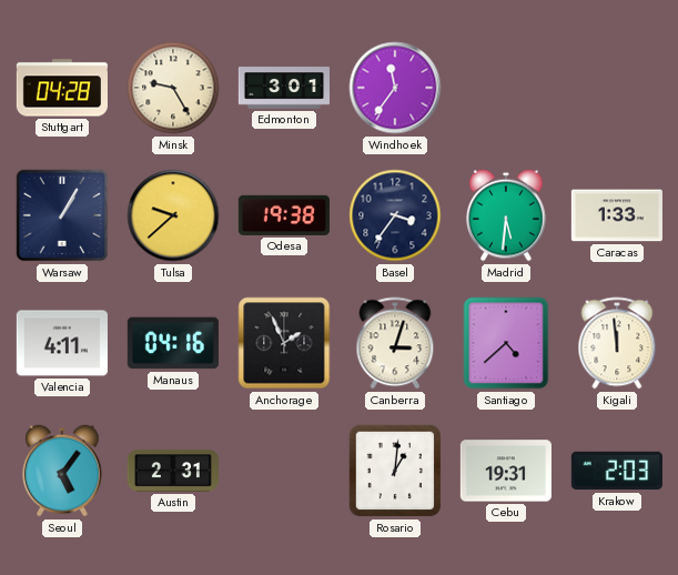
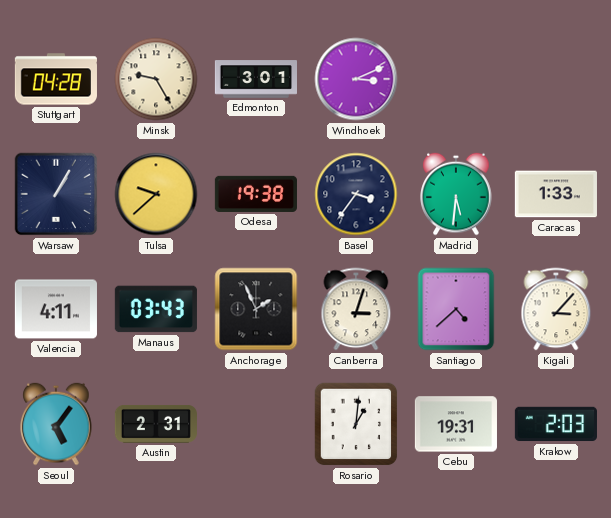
Windhoek: 11:36 -> 3:11 (356, 79)
Manaus: 04:16 -> 03:43 (156, 309)
Kigali: 11:59 -> 3:07 (556, 309)
